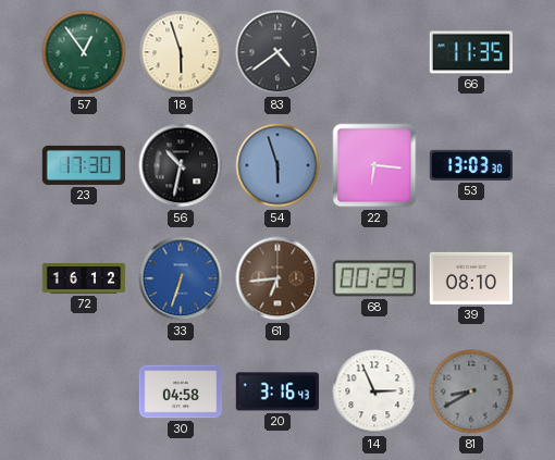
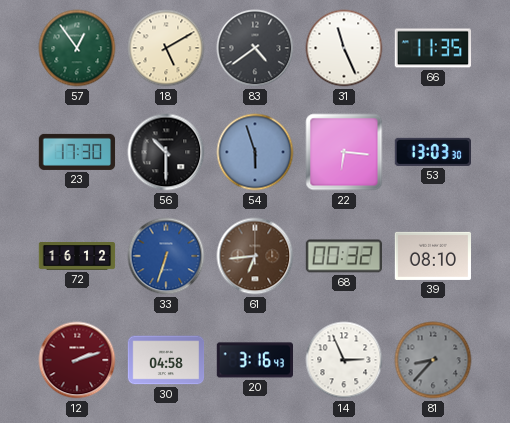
18: 5:57 -> 5:10 (166, 48)
31: none -> 11:26 (344, 48)
56: 10:32 -> 10:30 (166, 152)
68: 00:29 -> 00:32 (343, 256)
12: none -> 2:12 (77, 360)
81: 8:40 -> 8:37 (433, 360)
